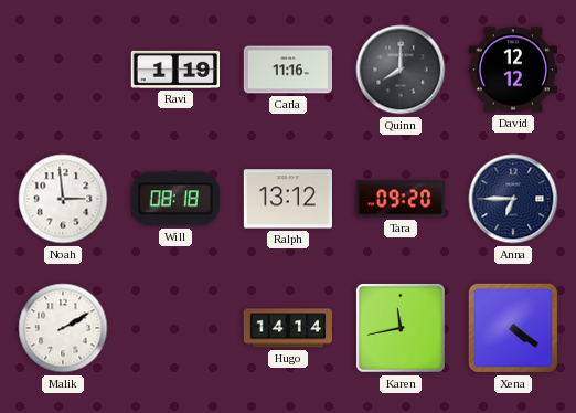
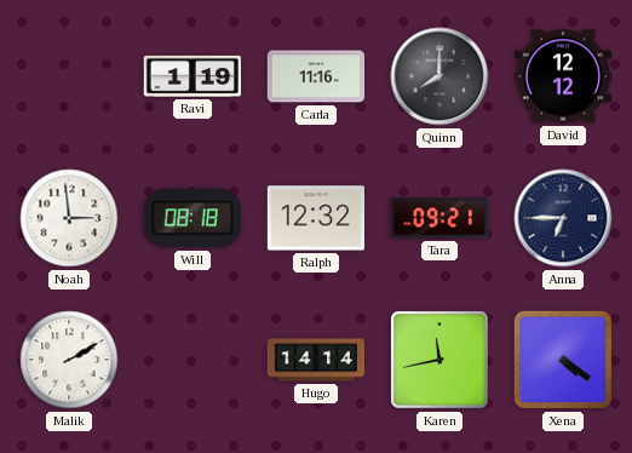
Ralph: 13:12 -> 12:32 (315, 218)
Tara: 09:20 -> 09:21 (438, 218)
